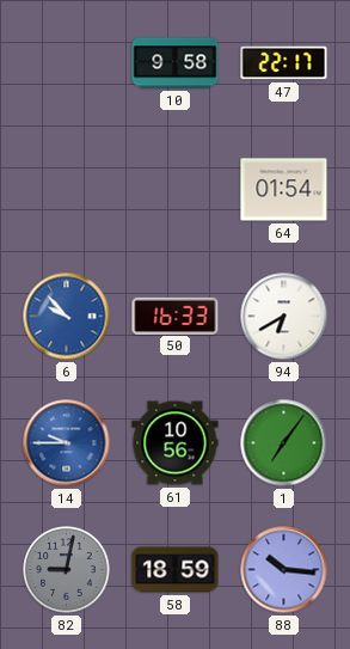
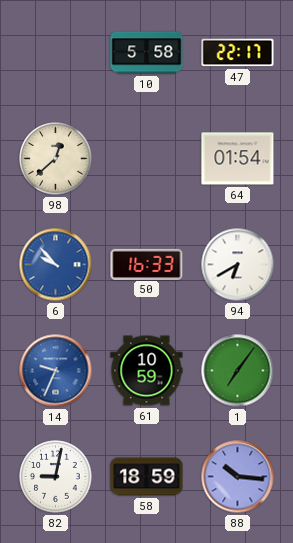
10: 9:58 -> 5:58 (147, 53)
98: none -> 12:38 (56, 159)
14: 9:45 -> 9:34 (56, 371)
61: 10:56 -> 10:59 (147, 371)
82 dial: grey -> white (56, 477)
